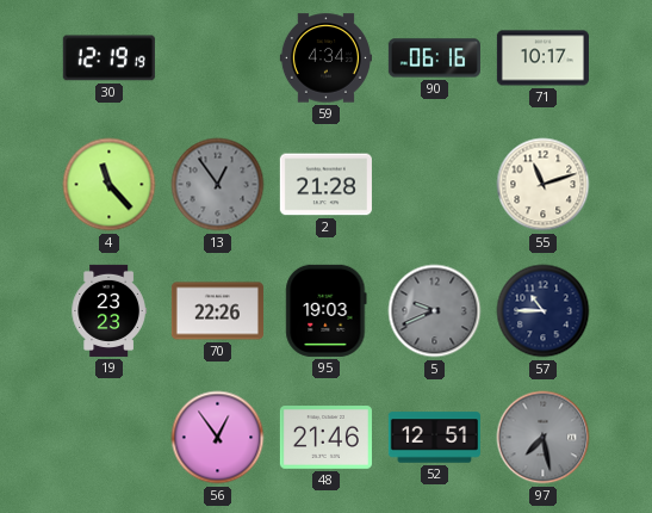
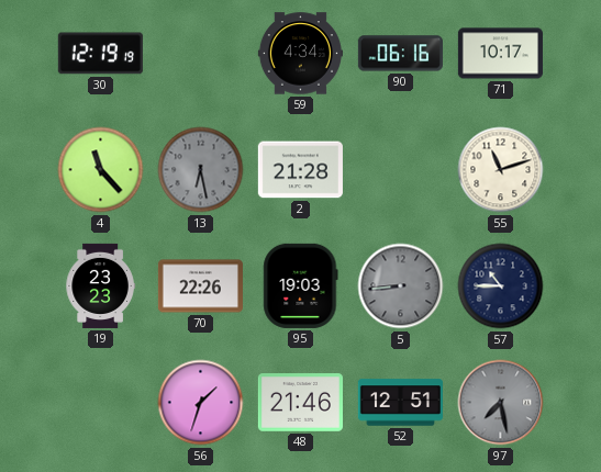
13: 12:54 -> 6:28 (201, 170)
5: 9:41 -> 8:44 (401, 286)
56: 12:54 -> 1:33 (201, 403)
